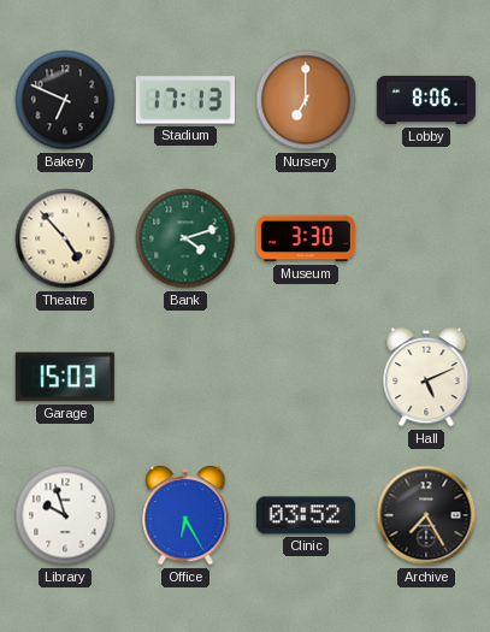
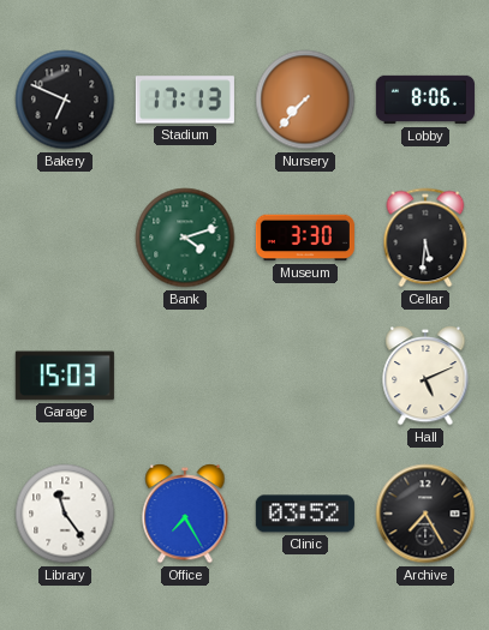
Nursery: 7:00 -> 7:37 (305, 100)
Theatre: 4:53 -> none (65, 238)
Cellar: none -> 5:31 (425, 238)
Library: 9:57 -> 11:24 (65, 514)
Office: 6:25 -> 7:25 (185, 514)
